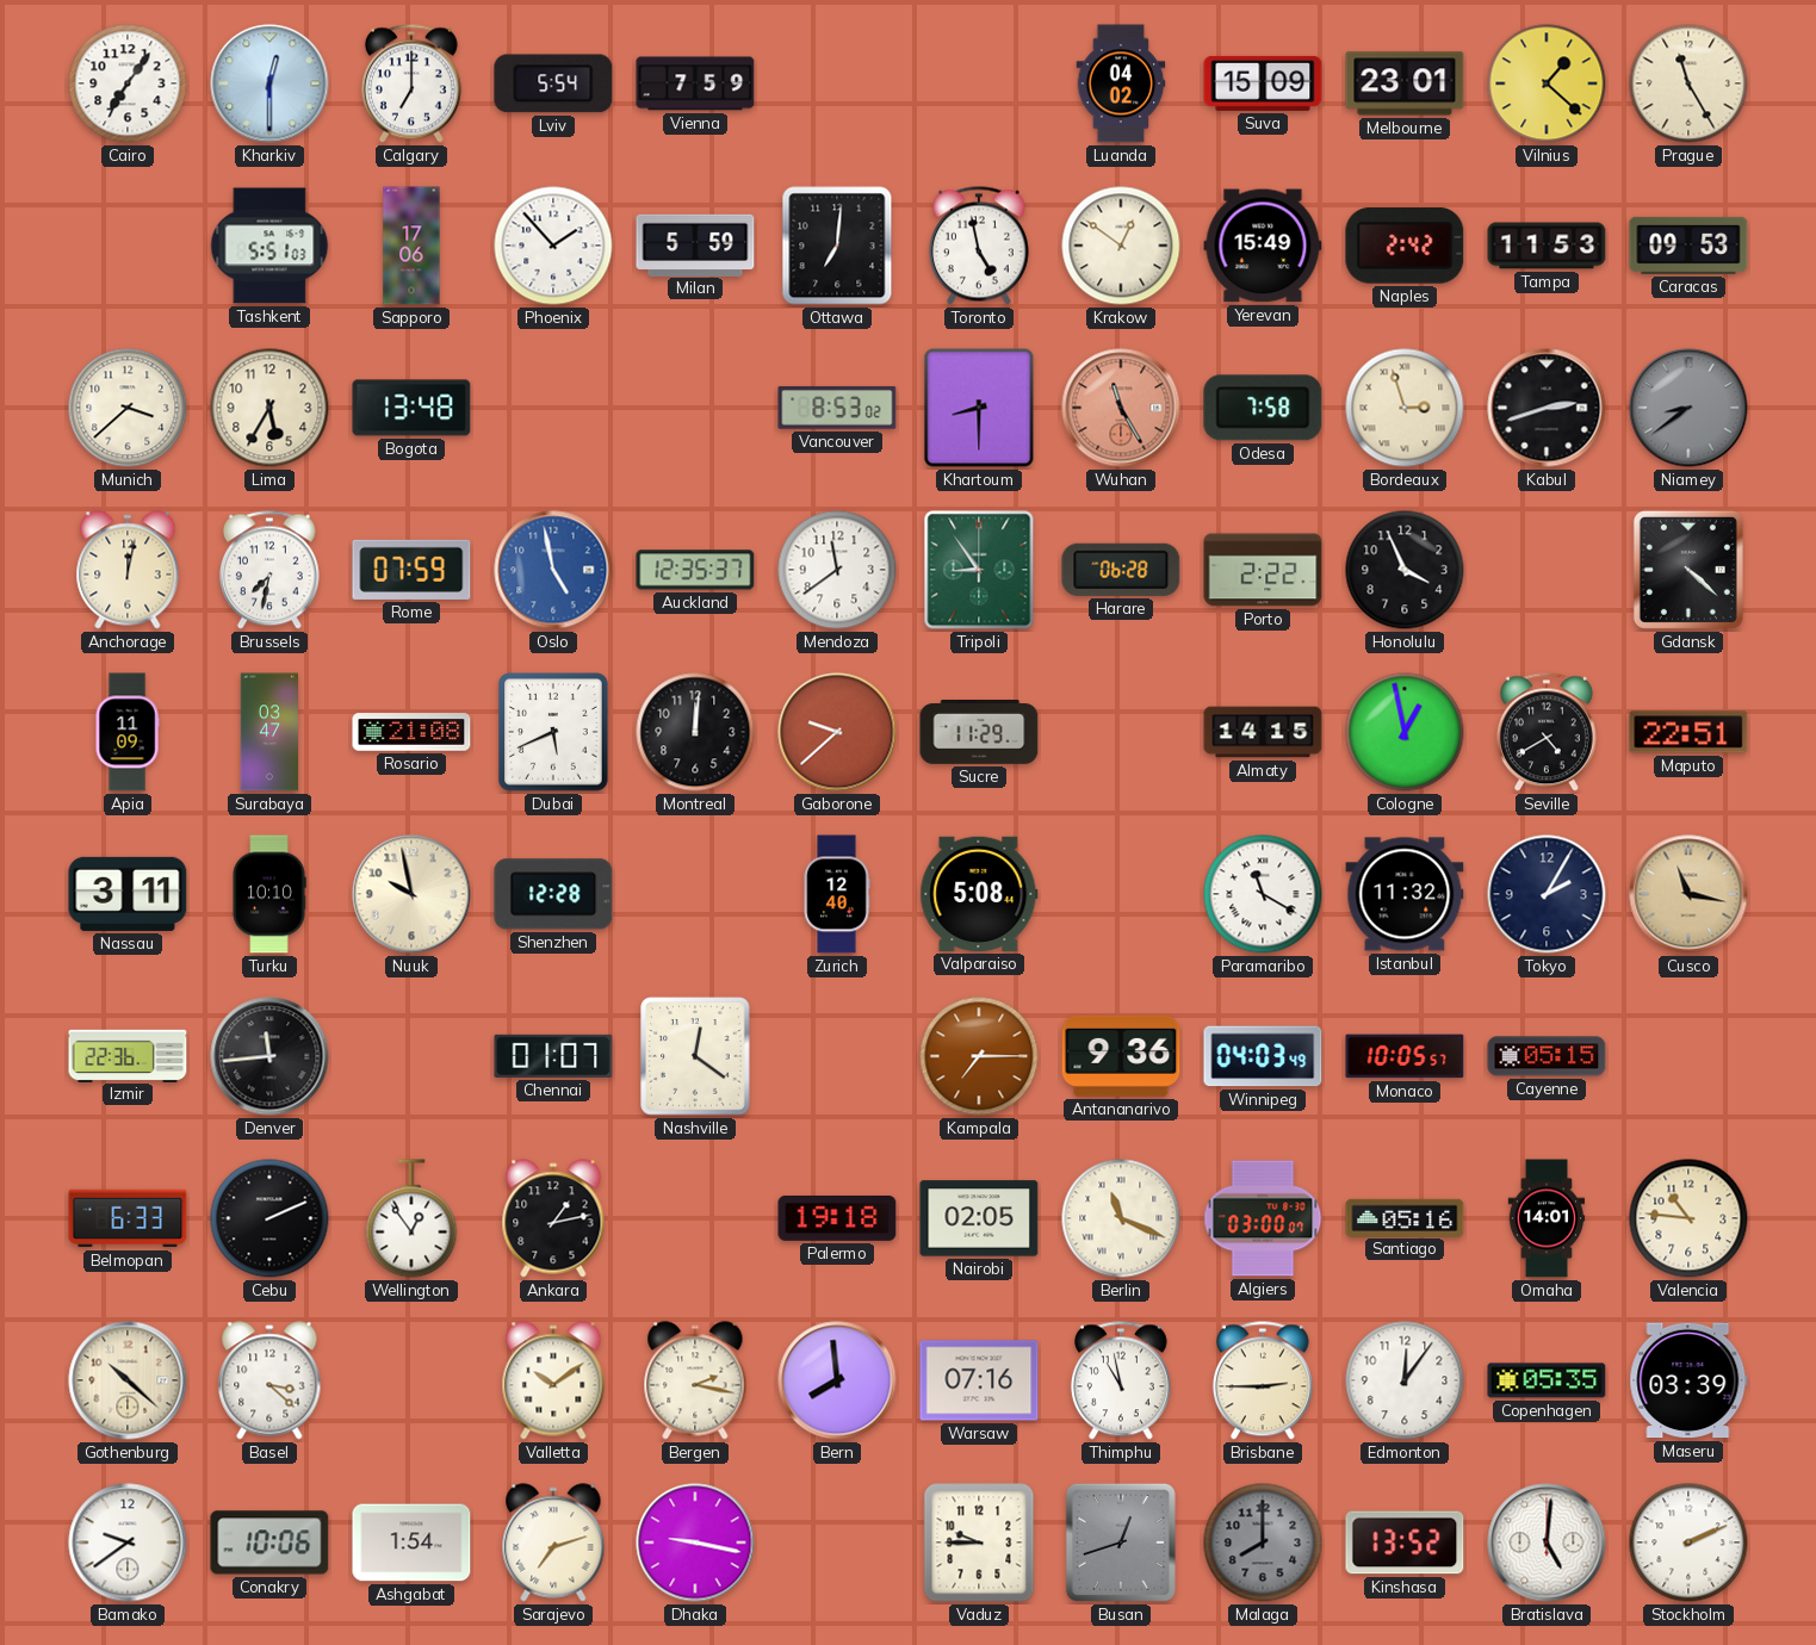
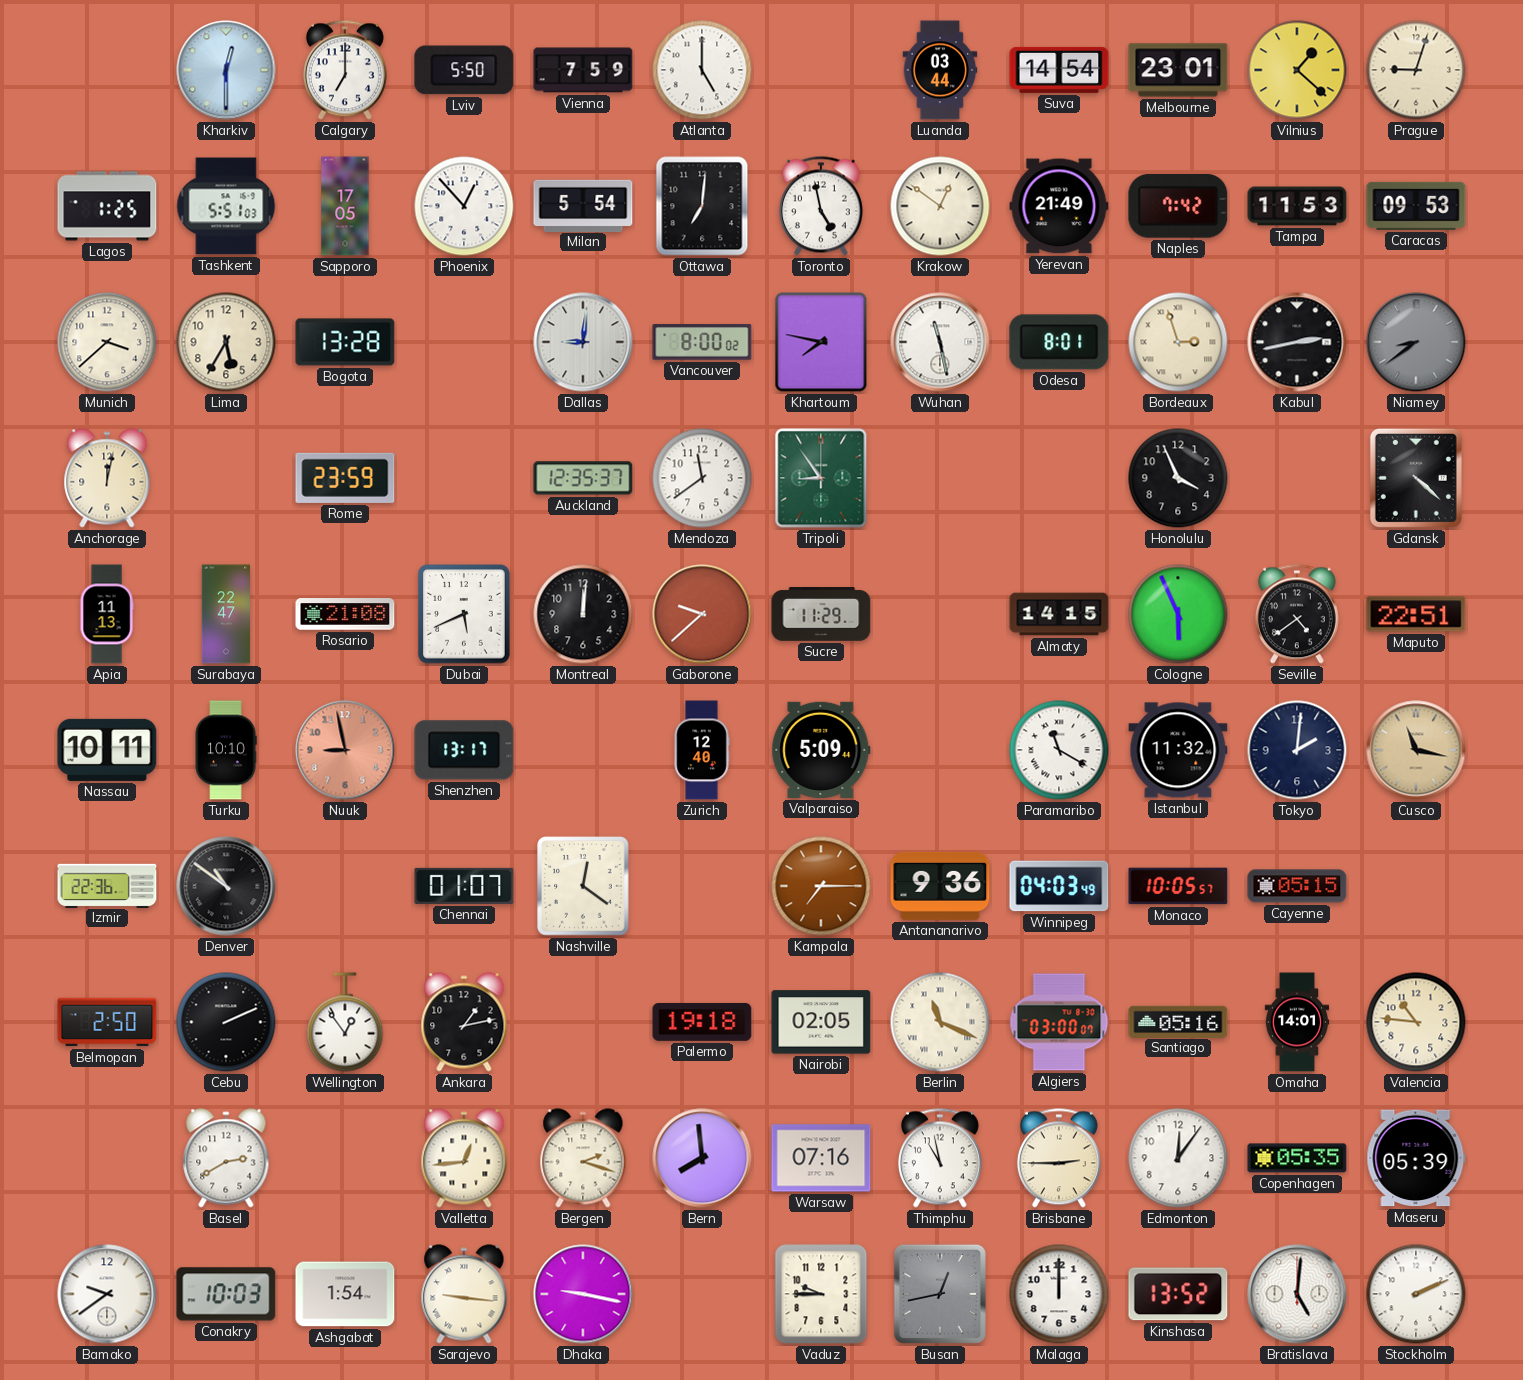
Cairo: 7:06 -> none (128, 83)
Lviv: 5:54 -> 5:50 (464, 70)
Atlanta: none -> 5:00 (702, 70)
Luanda: 04:02 -> 03:44 (940, 70)
Suva: 15:09 -> 14:54 (1059, 70)
Prague: 11:25 -> 9:03 (1416, 70)
Lagos: none -> 1:25 (107, 206)
Sapporo: 17:06 -> 17:05 (345, 206)
Phoenix: 1:53 -> 12:53 (464, 206)
Milan: 5:59 -> 5:54 (583, 205)
Yerevan: 15:49 -> 21:49 (1059, 206)
Naples: 2:42 -> 7:42 (1178, 207)
Bogota: 13:48 -> 13:28 (345, 342)
Dallas: none -> 9:01 (583, 342)
Vancouver: 8:53 -> 8:00 (702, 342)
Khartoum: 8:30 -> 7:47 (821, 342)
Wuhan: 11:25 -> 11:28 (940, 342)
Wuhan dial: salmon -> white (940, 342)
Odesa: 7:58 -> 8:01 (1059, 342)
Kabul: 2:42 -> 2:43 (1297, 342)
Brussels: 7:32 -> none (269, 570)
Rome: 07:59 -> 23:59 (345, 478)
Oslo: 4:58 -> none (553, 570)
Harare: 06:28 -> none (1121, 570)
Porto: 2:22 -> none (1263, 570)
Apia: 11:09 -> 11:13 (107, 614)
Surabaya: 03:47 -> 22:47 (226, 614)
Cologne: 12:58 -> 5:56 (1178, 614)
Seville: 4:40 -> 4:39 (1297, 614)
Nassau: 3:11 -> 10:11 (107, 750)
Nuuk: 9:58 -> 8:58 (345, 750)
Nuuk dial: cream -> salmon (345, 750)
Shenzhen: 12:28 -> 13:17 (464, 750)
Valparaiso: 5:08 -> 5:09 (821, 750)
Tokyo: 2:05 -> 2:01 (1297, 750)
Denver: 11:44 -> 10:51 (226, 886)
Belmopan: 6:33 -> 2:50 (107, 1022)
Gothenburg: 10:22 -> none (128, 1380)
Basel: 3:22 -> 2:40 (226, 1158)
Valletta: 10:09 -> 12:44 (464, 1158)
Bergen: 2:17 -> 2:18 (583, 1158)
Maseru: 03:39 -> 05:39 (1416, 1158)
Conakry: 10:06 -> 10:03 (226, 1294)
Sarajevo: 7:12 -> 9:16 (464, 1294)
Busan: 12:42 -> 12:43 (940, 1294)
Malaga: 8:00 -> 12:00 (1059, 1294)
Malaga dial: grey -> white (1059, 1294)
